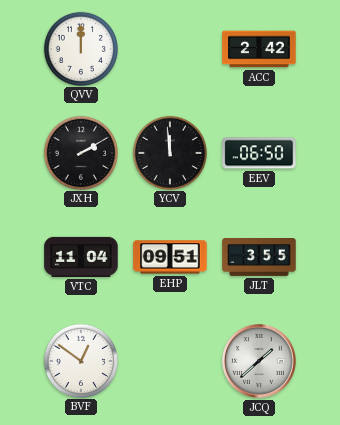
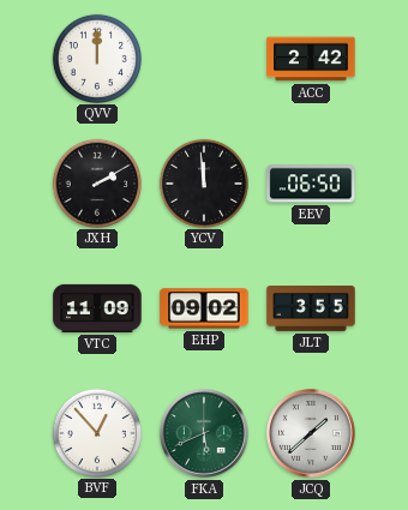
VTC: 11:04 -> 11:09 (97, 308)
EHP: 09:51 -> 09:02 (204, 308)
BVF: 12:51 -> 12:53 (96, 432)
FKA: none -> 5:41 (205, 434)
